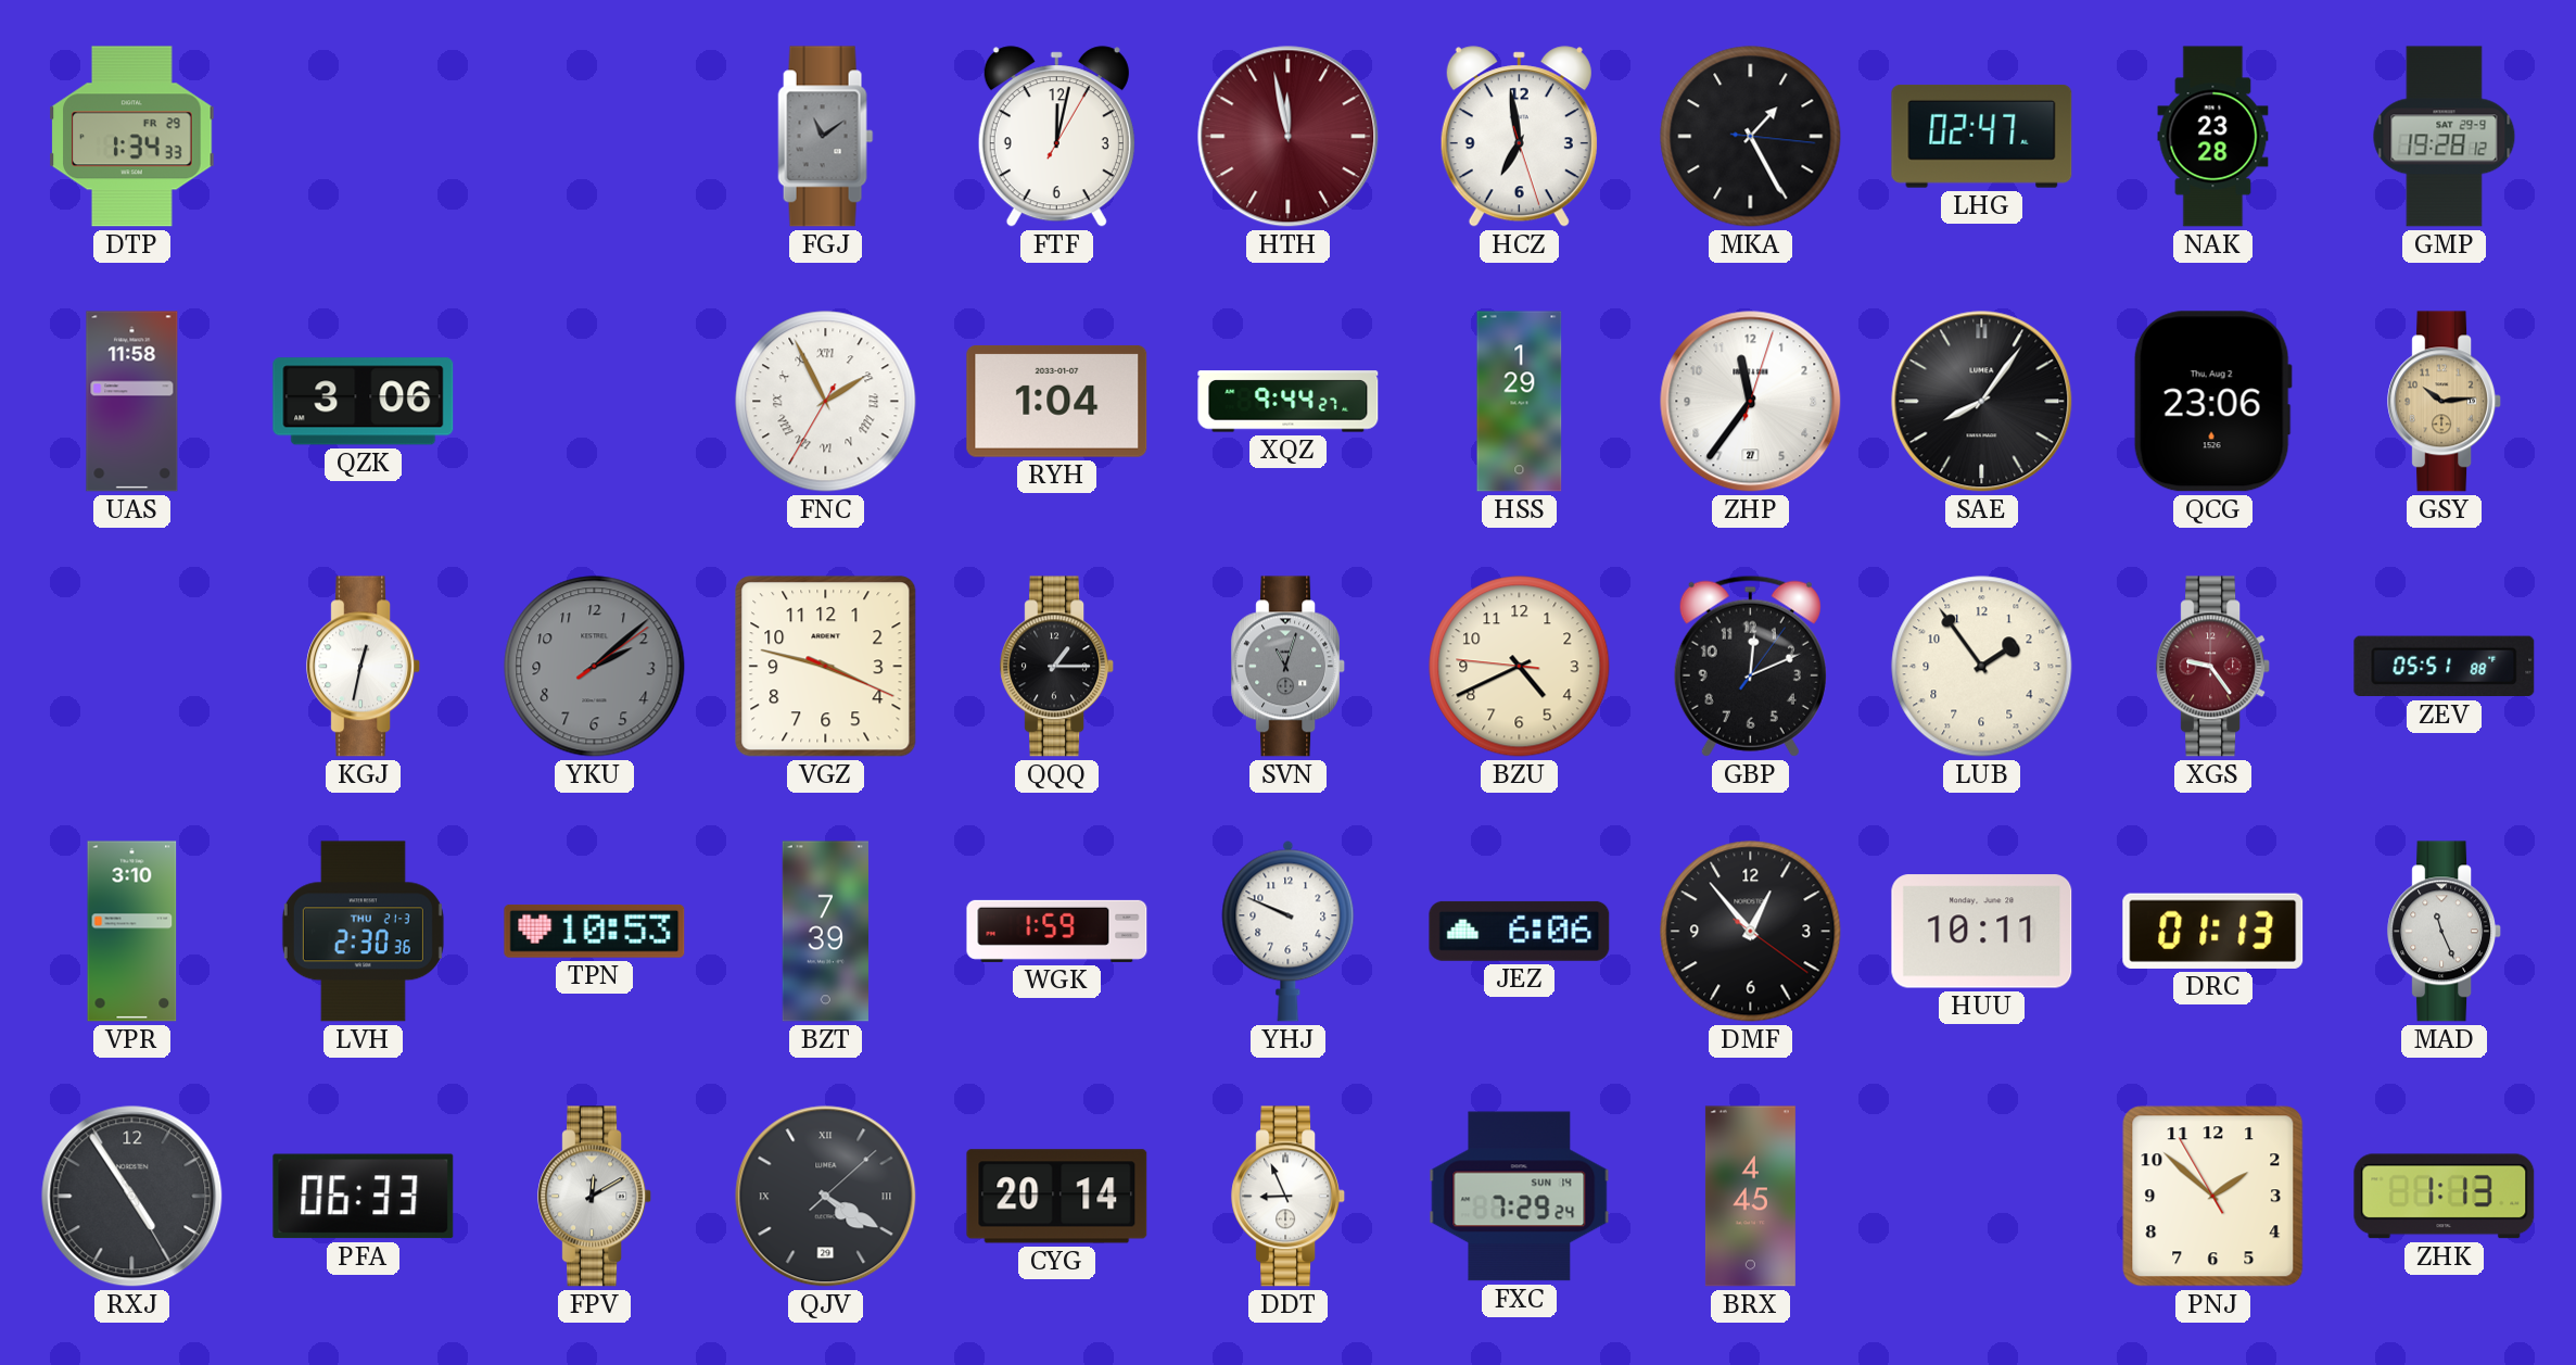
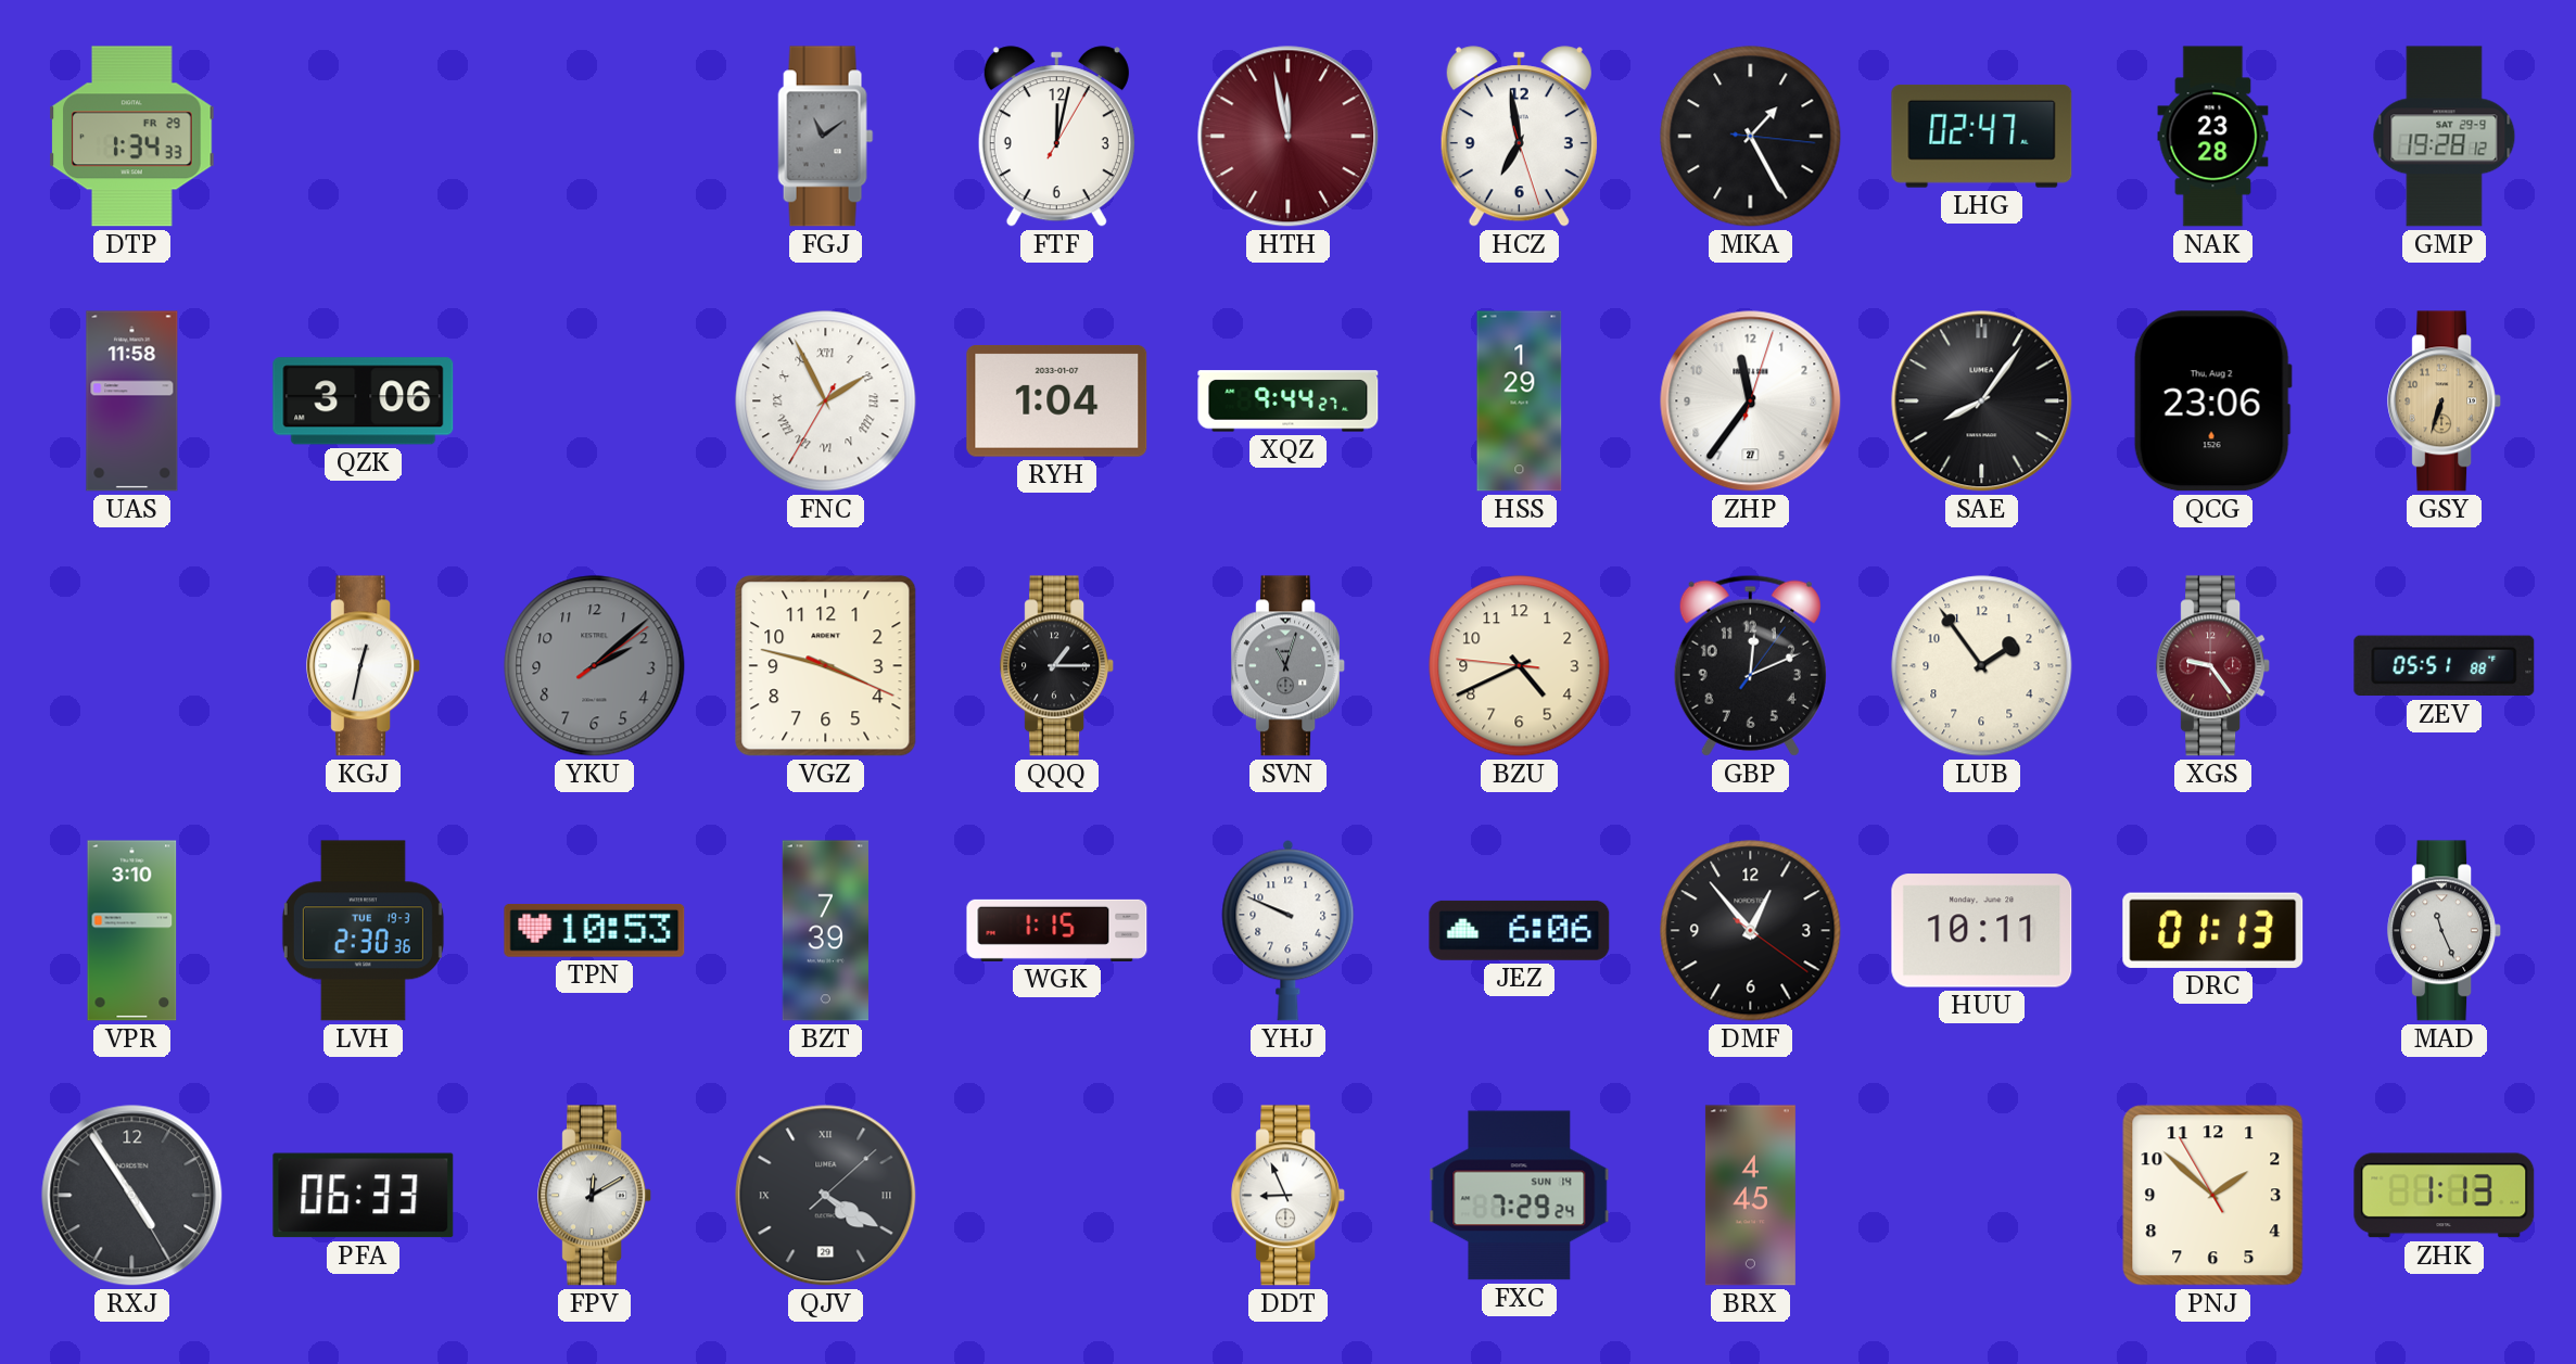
GSY: 10:14 -> 6:33 (2445, 401)
LVH date: THU 21-3 -> TUE 19-3 (363, 931)
WGK: 1:59 -> 1:15 (1057, 930)
CYG: 20:14 -> none (1057, 1197)
